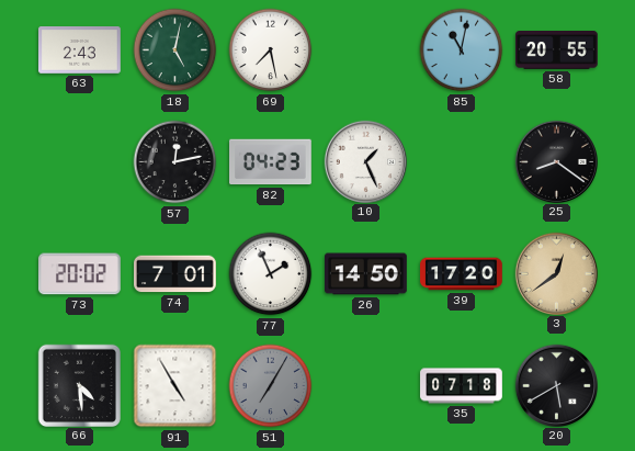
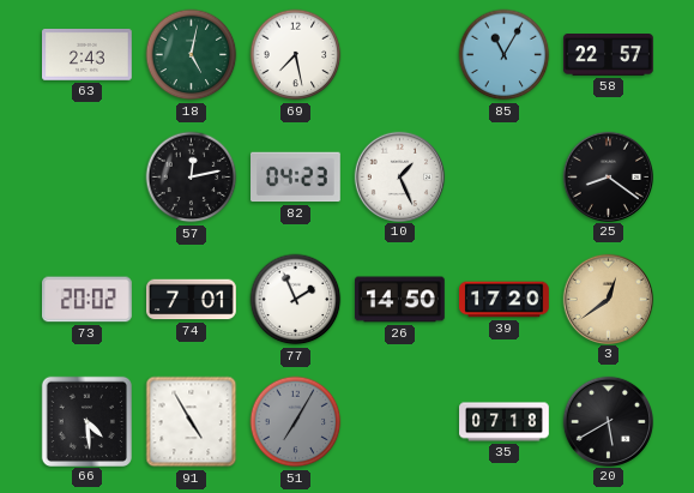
85: 11:02 -> 11:05 (505, 55)
58: 20:55 -> 22:57 (609, 55)
